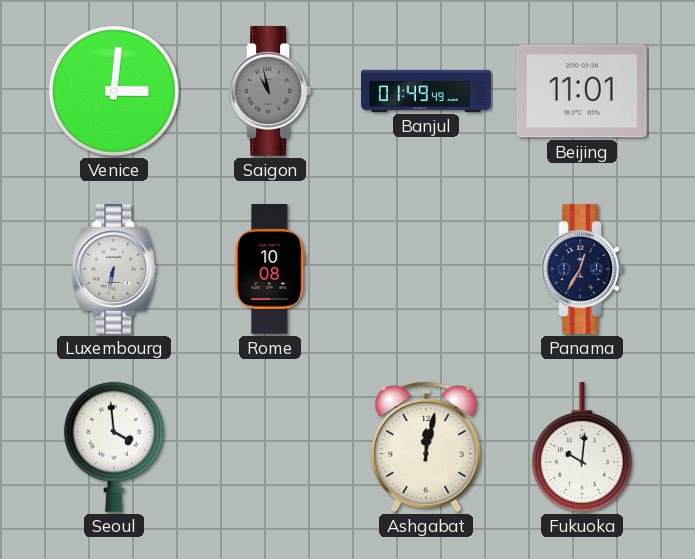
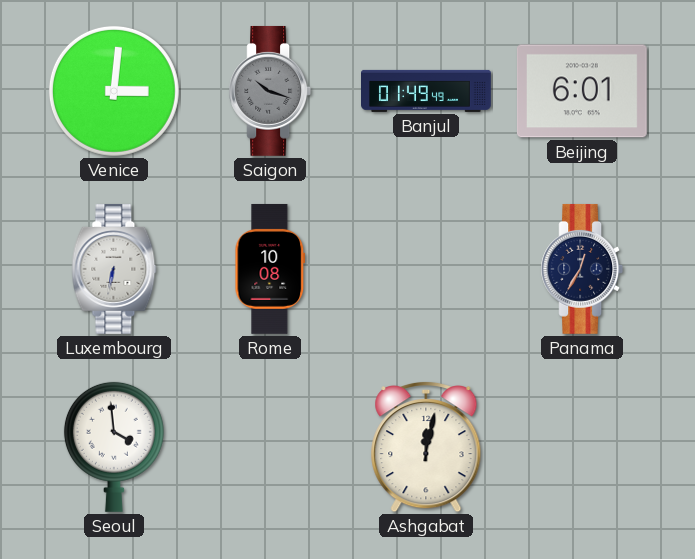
Saigon: 10:58 -> 10:18 (270, 91)
Beijing: 11:01 -> 6:01 (582, 91)
Fukuoka: 10:01 -> none (582, 447)
